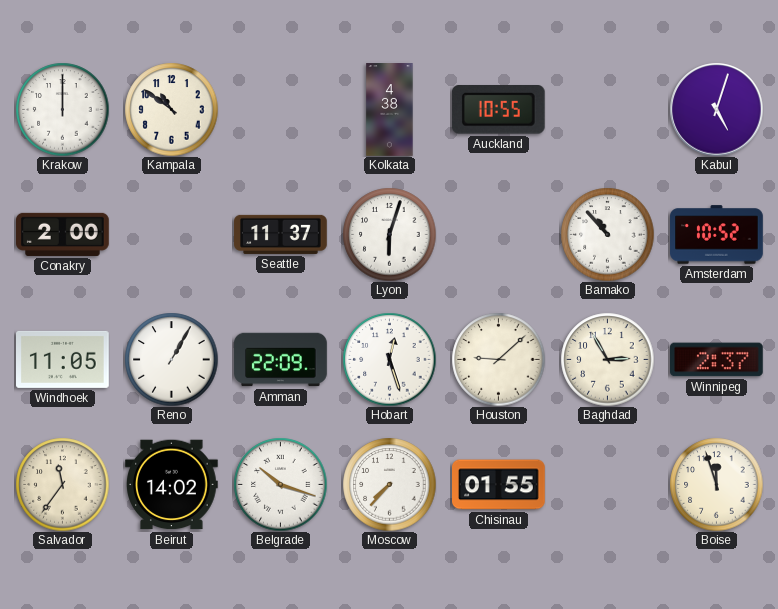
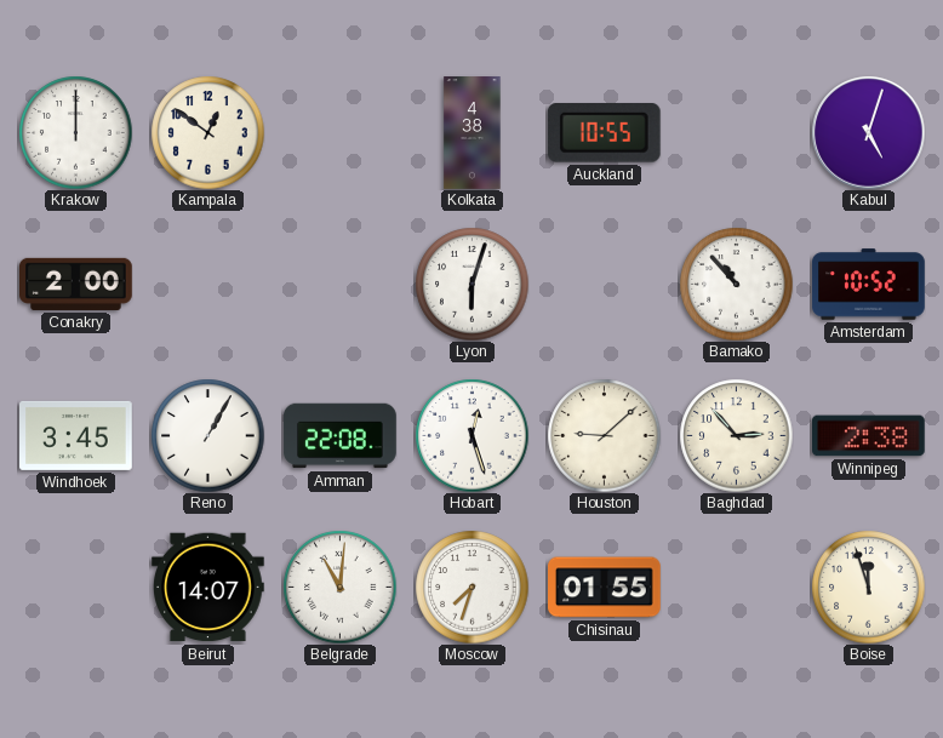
Kampala: 10:51 -> 12:51 (207, 132)
Seattle: 11:37 -> none (281, 234)
Windhoek: 11:05 -> 3:45 (76, 435)
Amman: 22:09 -> 22:08 (341, 436)
Baghdad: 2:55 -> 2:53 (736, 435)
Winnipeg: 2:37 -> 2:38 (869, 436)
Salvador: 11:36 -> none (62, 484)
Beirut: 14:02 -> 14:07 (208, 588)
Belgrade: 10:18 -> 11:01 (339, 587)
Moscow: 7:37 -> 7:33 (471, 587)
